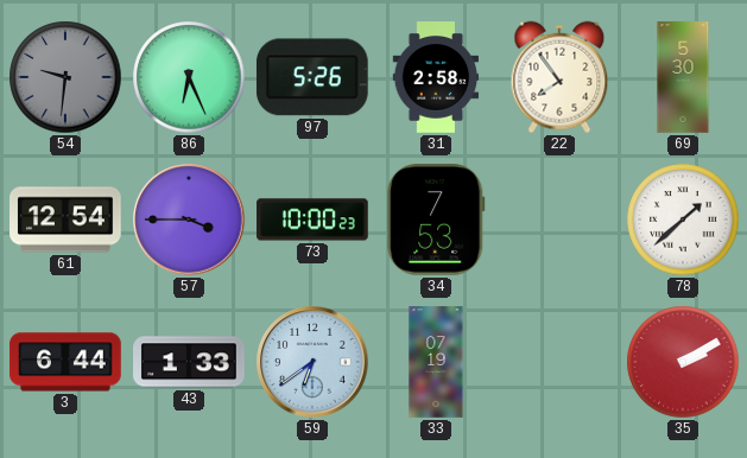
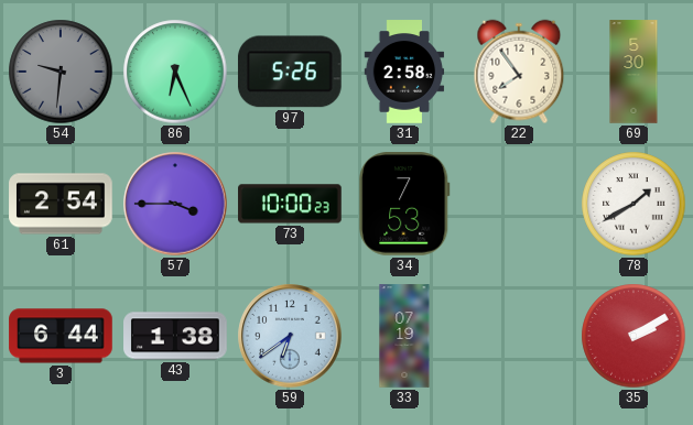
61: 12:54 -> 2:54 (61, 204)
78: 1:38 -> 1:40 (634, 204)
43: 1:33 -> 1:38 (175, 336)
